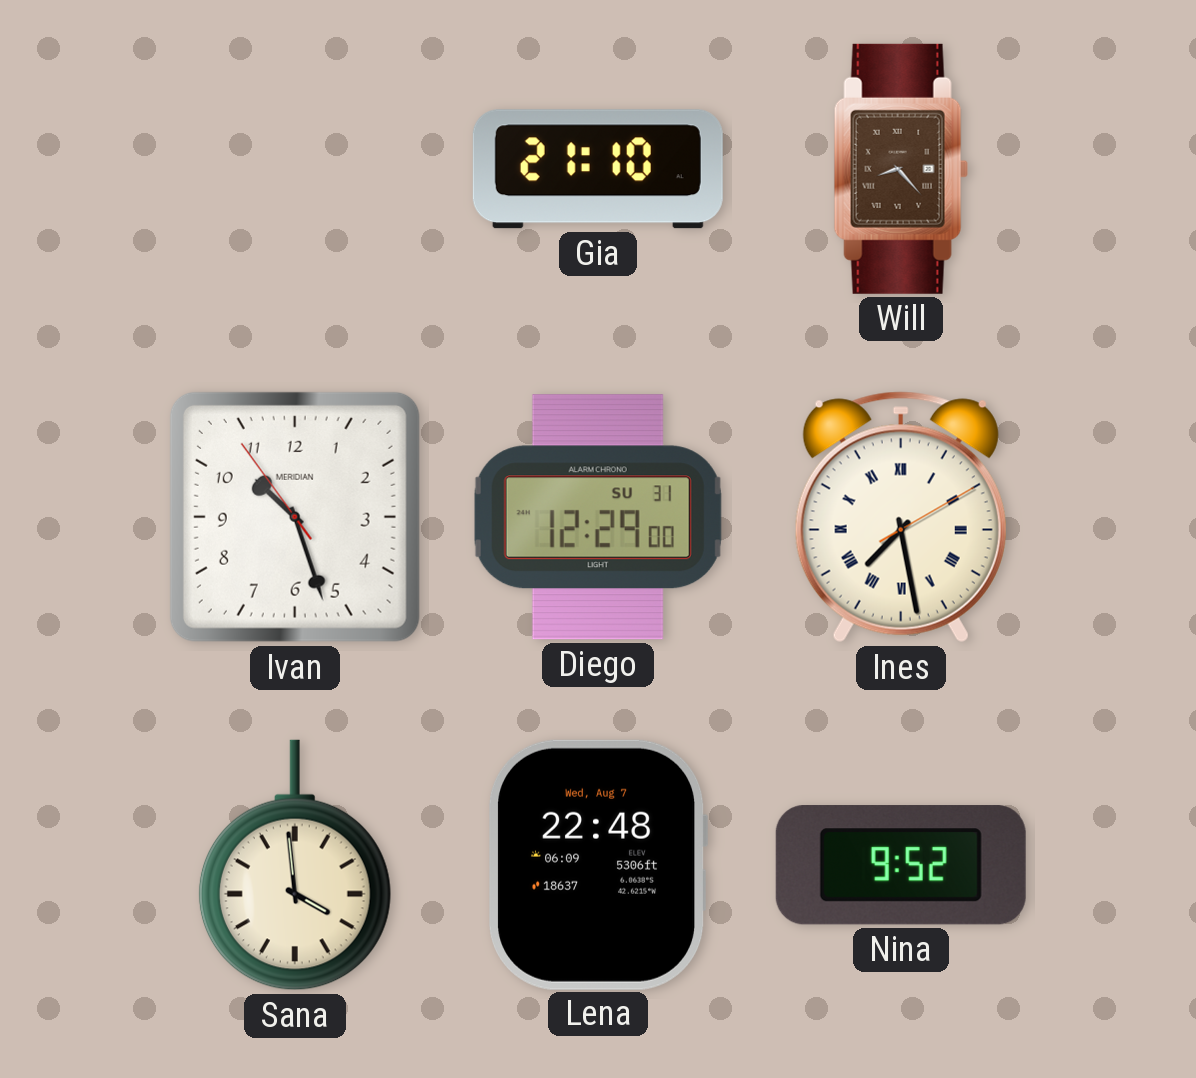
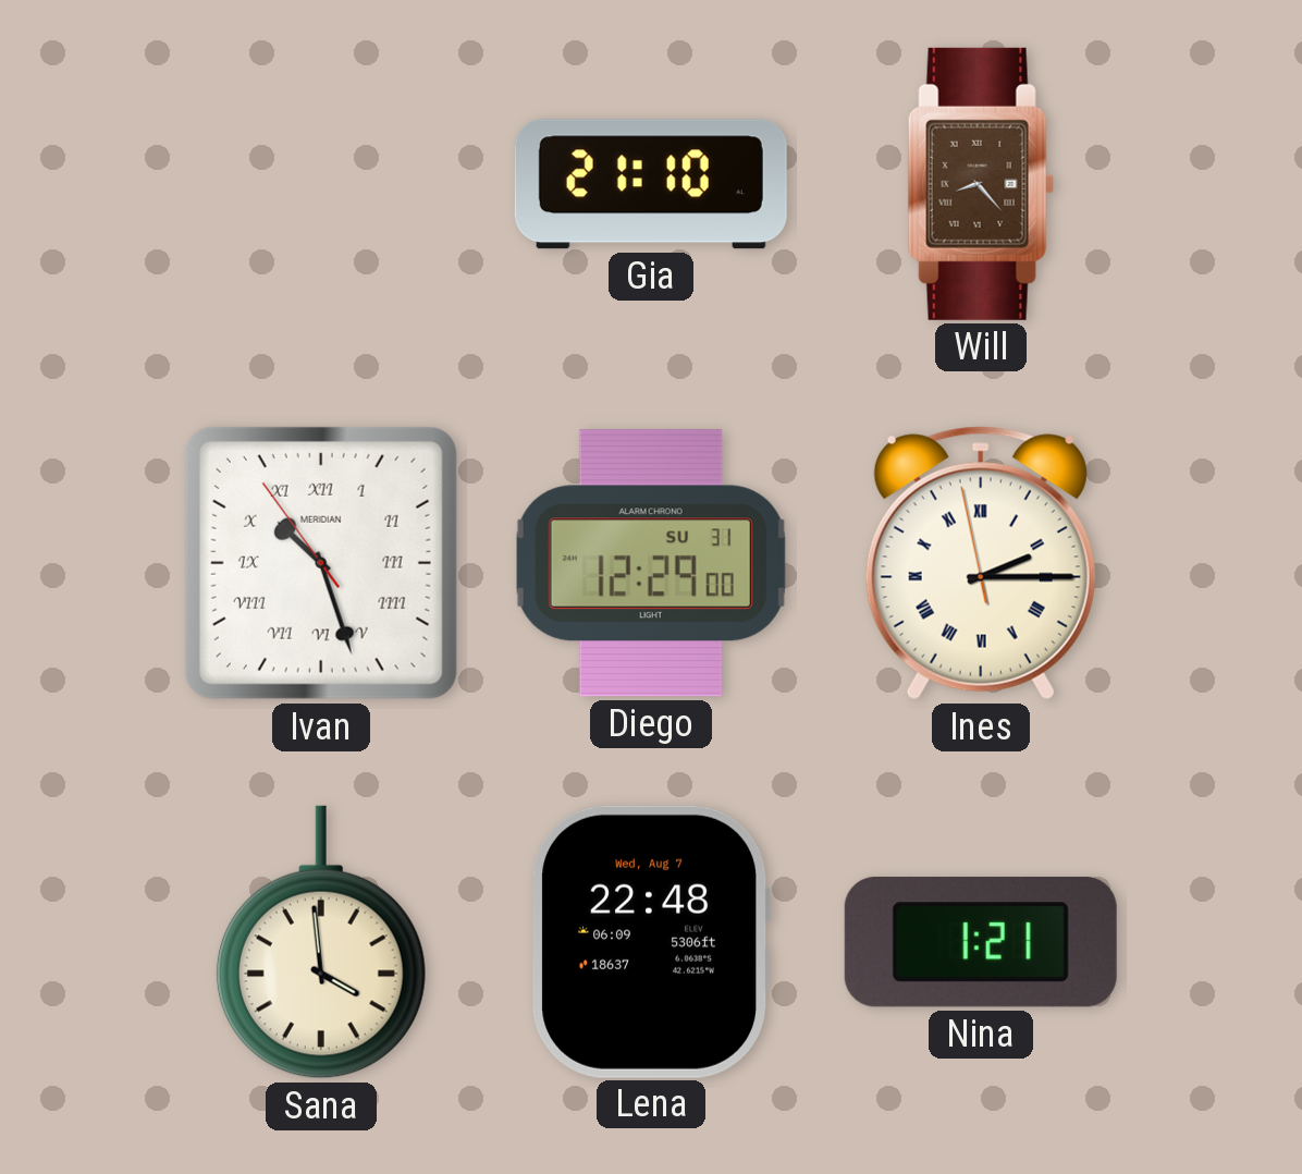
Ivan numerals: Arabic -> Roman (321, 563)
Ines: 7:28 -> 2:14 (981, 563)
Nina: 9:52 -> 1:21 (981, 942)
